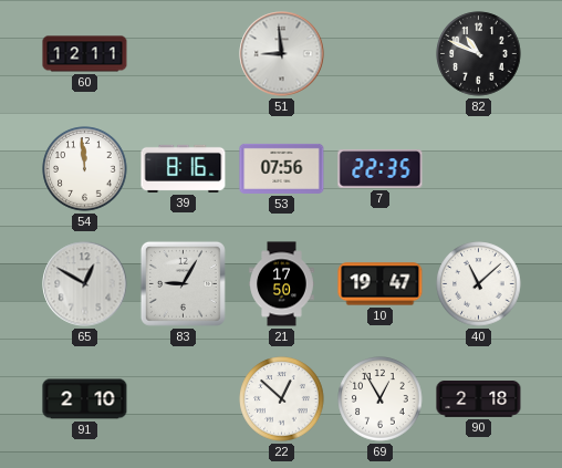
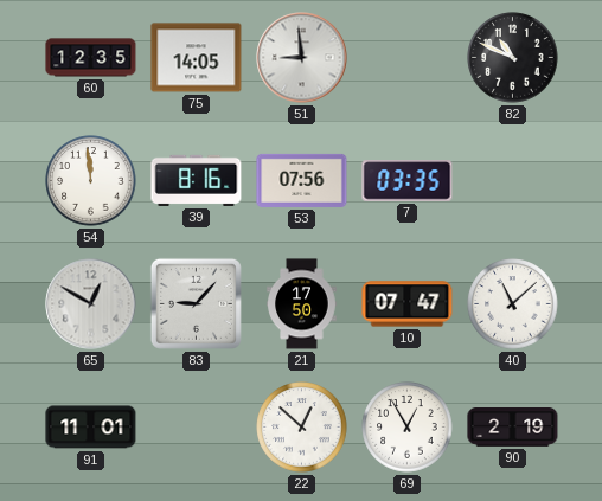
60: 12:11 -> 12:35 (91, 58)
75: none -> 14:05 (197, 58)
7: 22:35 -> 03:35 (408, 181)
83: 9:05 -> 9:07 (196, 303)
10: 19:47 -> 07:47 (408, 304)
91: 2:10 -> 11:01 (91, 428)
90: 2:18 -> 2:19 (513, 428)
